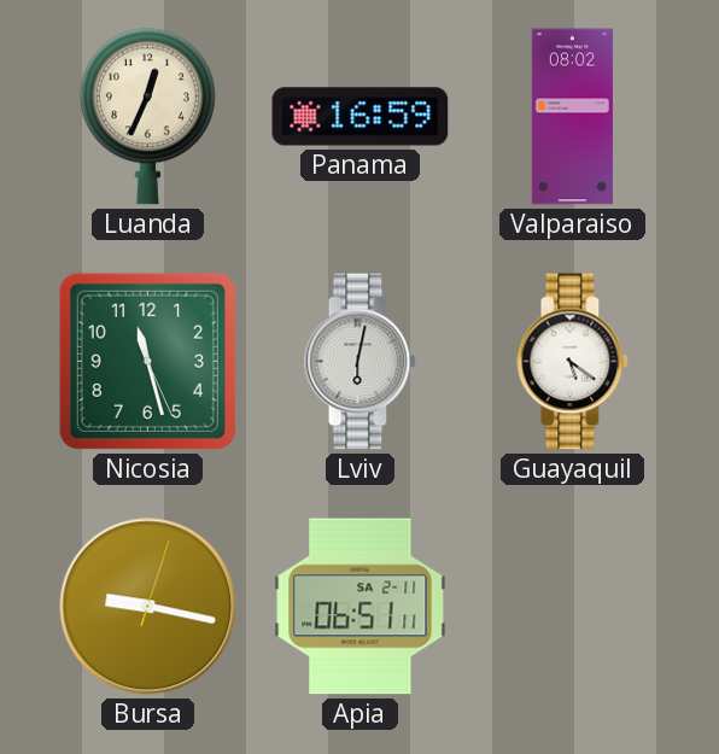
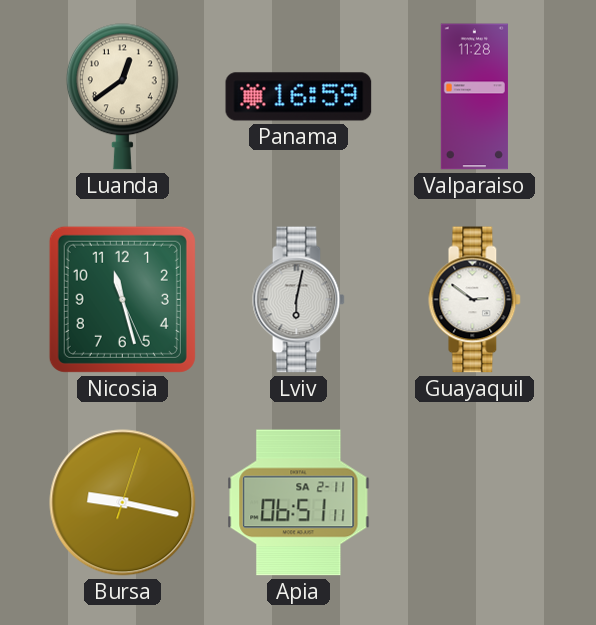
Luanda: 12:34 -> 12:39 (122, 97)
Valparaiso: 08:02 -> 11:28 (474, 97)
Guayaquil: 5:21 -> 2:51 (475, 300)
